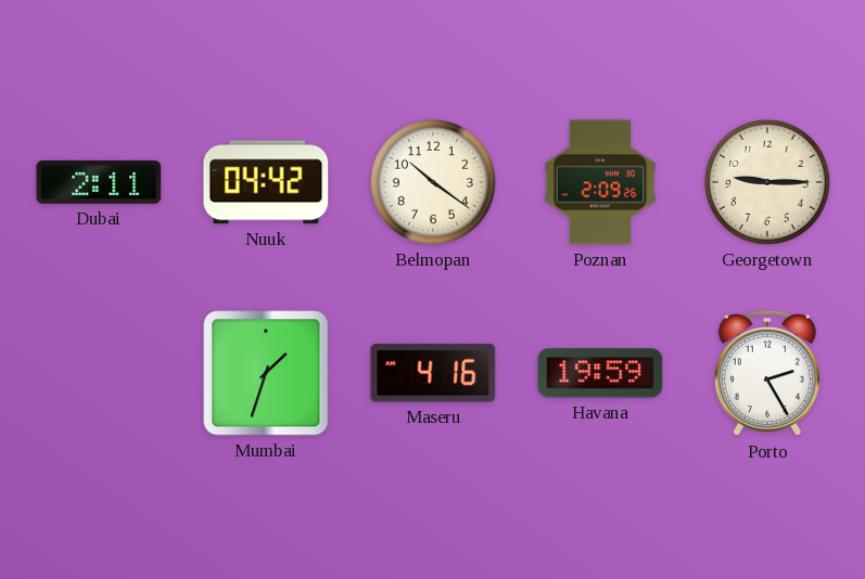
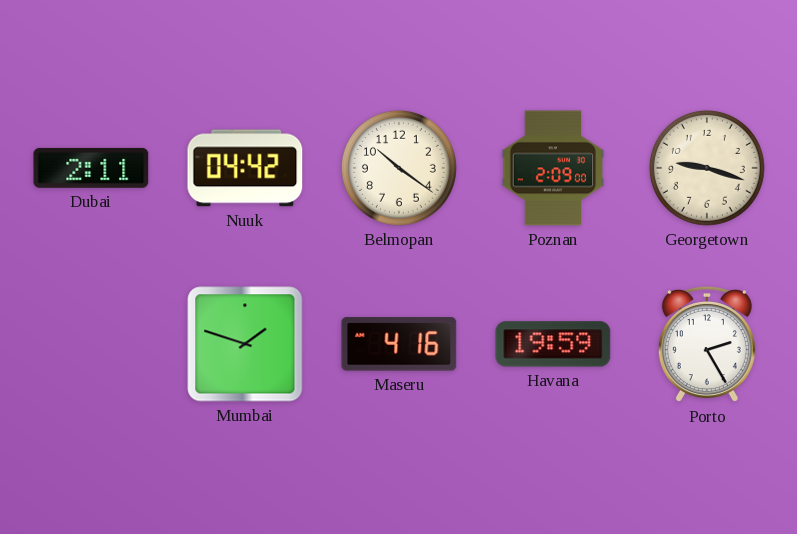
Poznan: 2:09:26 -> 2:09:00 (553, 168)
Georgetown: 9:15 -> 9:18 (707, 168)
Mumbai: 1:33 -> 1:48 (245, 344)
